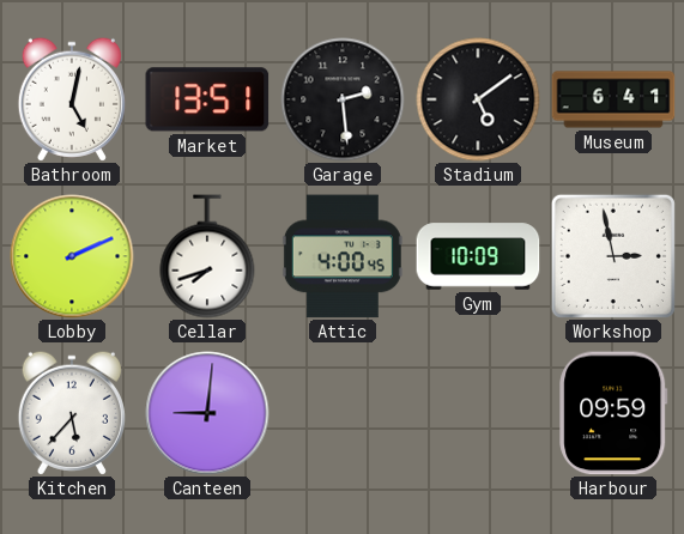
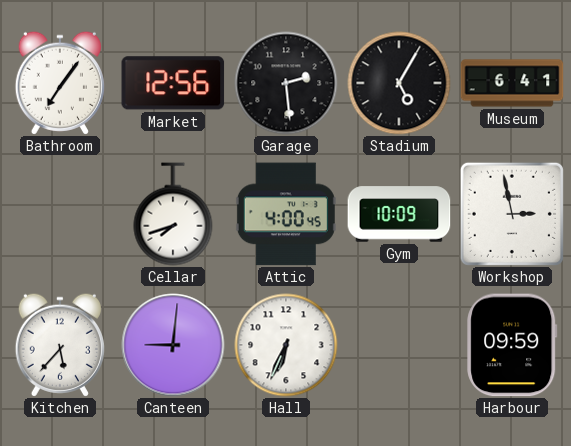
Bathroom: 5:02 -> 7:06 (60, 83)
Market: 13:51 -> 12:56 (173, 83)
Stadium: 5:09 -> 5:05 (399, 83)
Lobby: 2:11 -> none (72, 256)
Hall: none -> 6:34 (286, 345)
